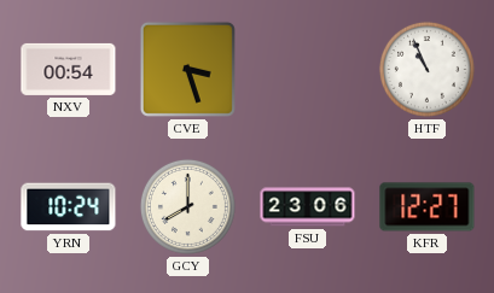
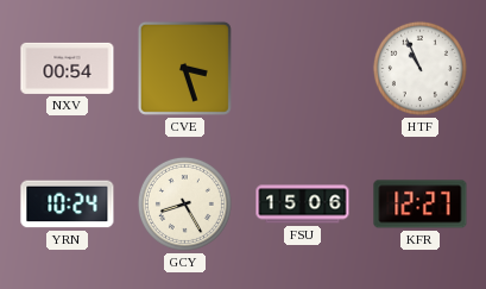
GCY: 8:00 -> 8:25 (184, 203)
FSU: 23:06 -> 15:06 (303, 205)
